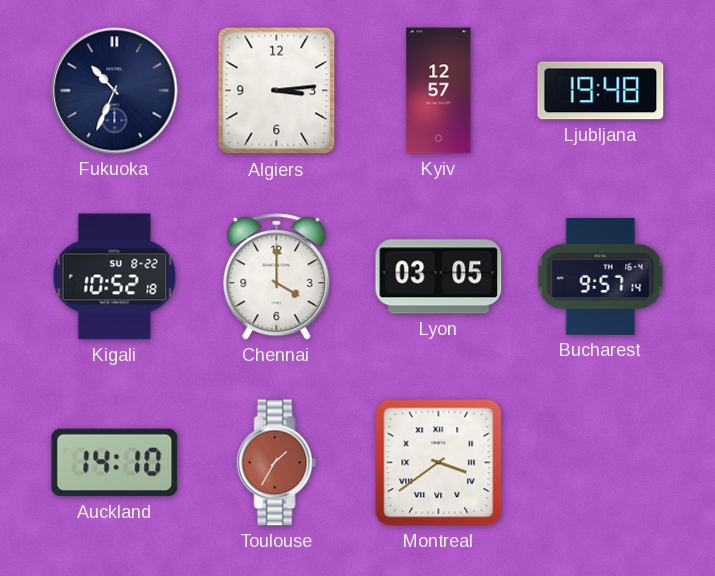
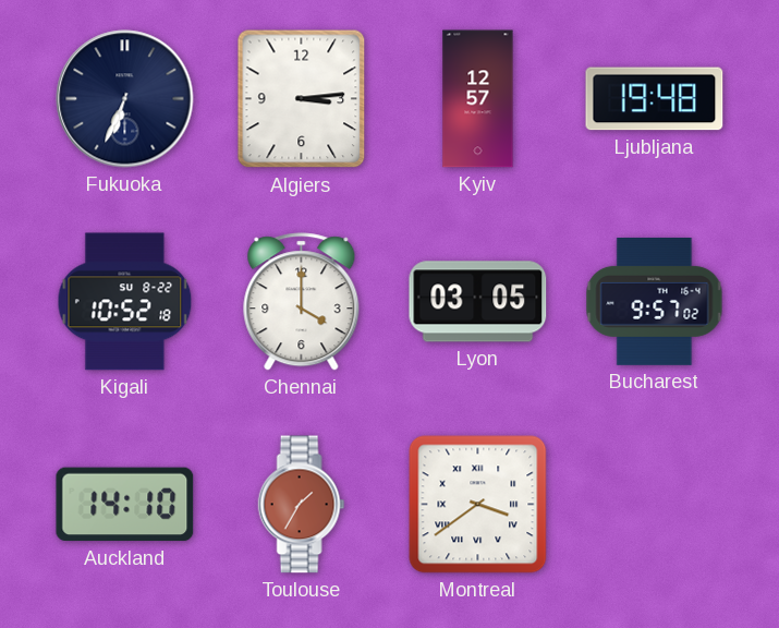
Fukuoka: 10:34 -> 6:34 (125, 99)
Bucharest: 9:57:14 -> 9:57:02 (655, 301)
